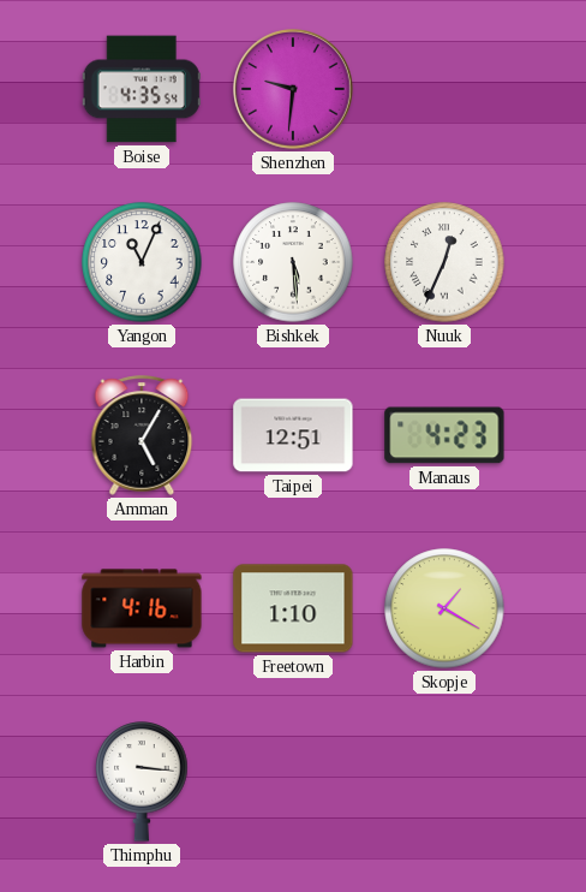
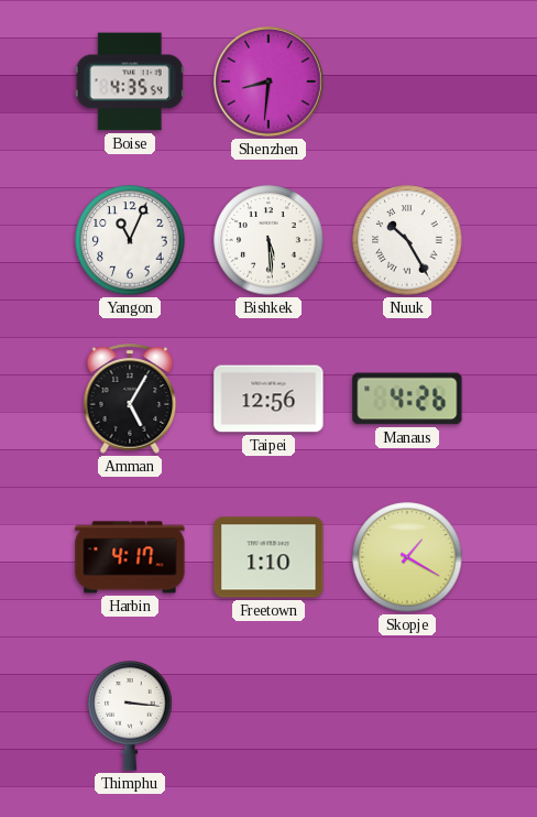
Shenzhen: 9:31 -> 8:31 (270, 83)
Nuuk: 12:34 -> 10:25 (407, 240)
Taipei: 12:51 -> 12:56 (268, 399)
Manaus: 4:23 -> 4:26 (407, 399)
Harbin: 4:16 -> 4:17 (130, 557)
